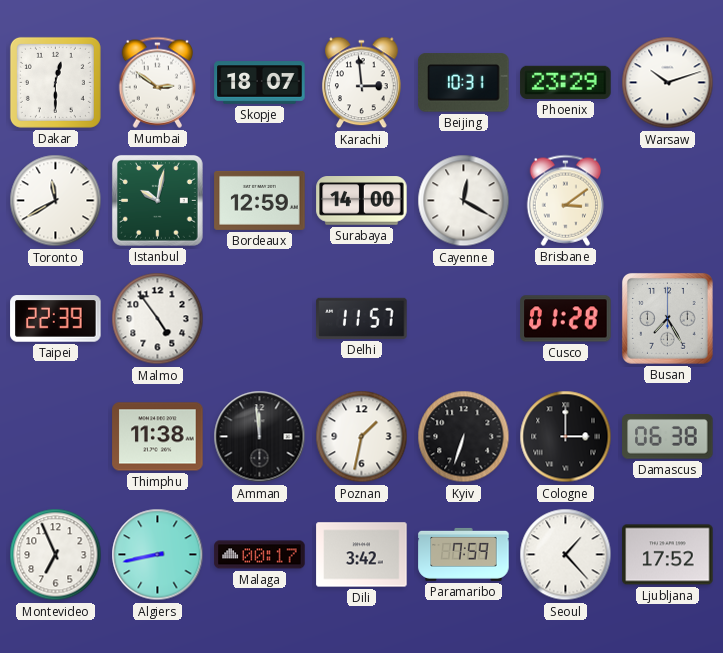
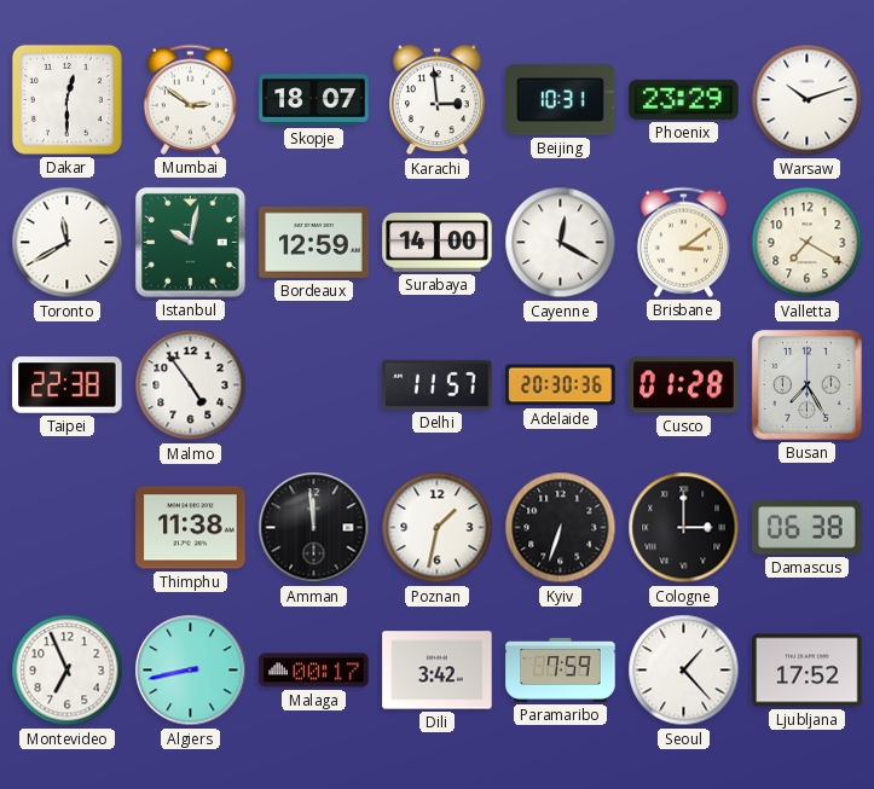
Valletta: none -> 7:20 (808, 243)
Taipei: 22:39 -> 22:38 (68, 385)
Adelaide: none -> 20:30 (561, 385)
